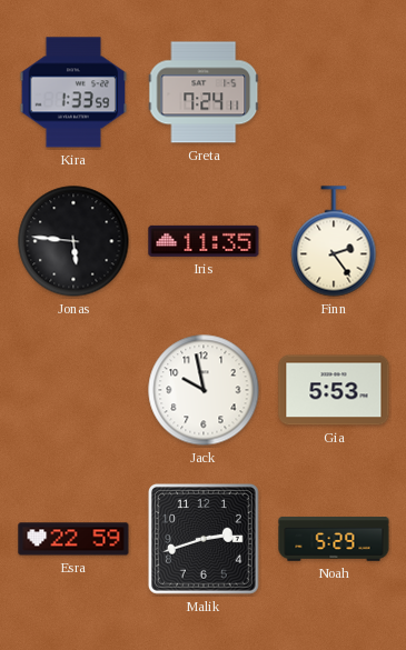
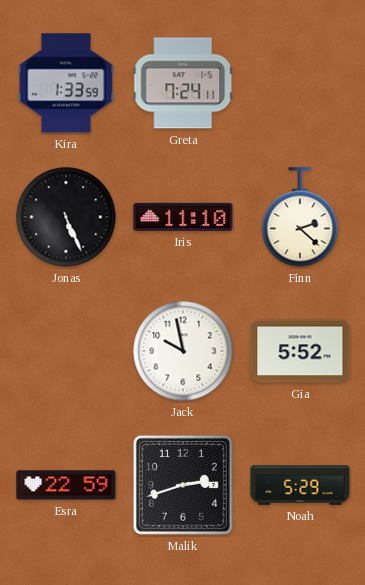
Jonas: 5:46 -> 5:26 (66, 217)
Iris: 11:35 -> 11:10 (183, 217)
Finn: 2:24 -> 2:22 (300, 217)
Gia: 5:53 -> 5:52 (300, 351)
